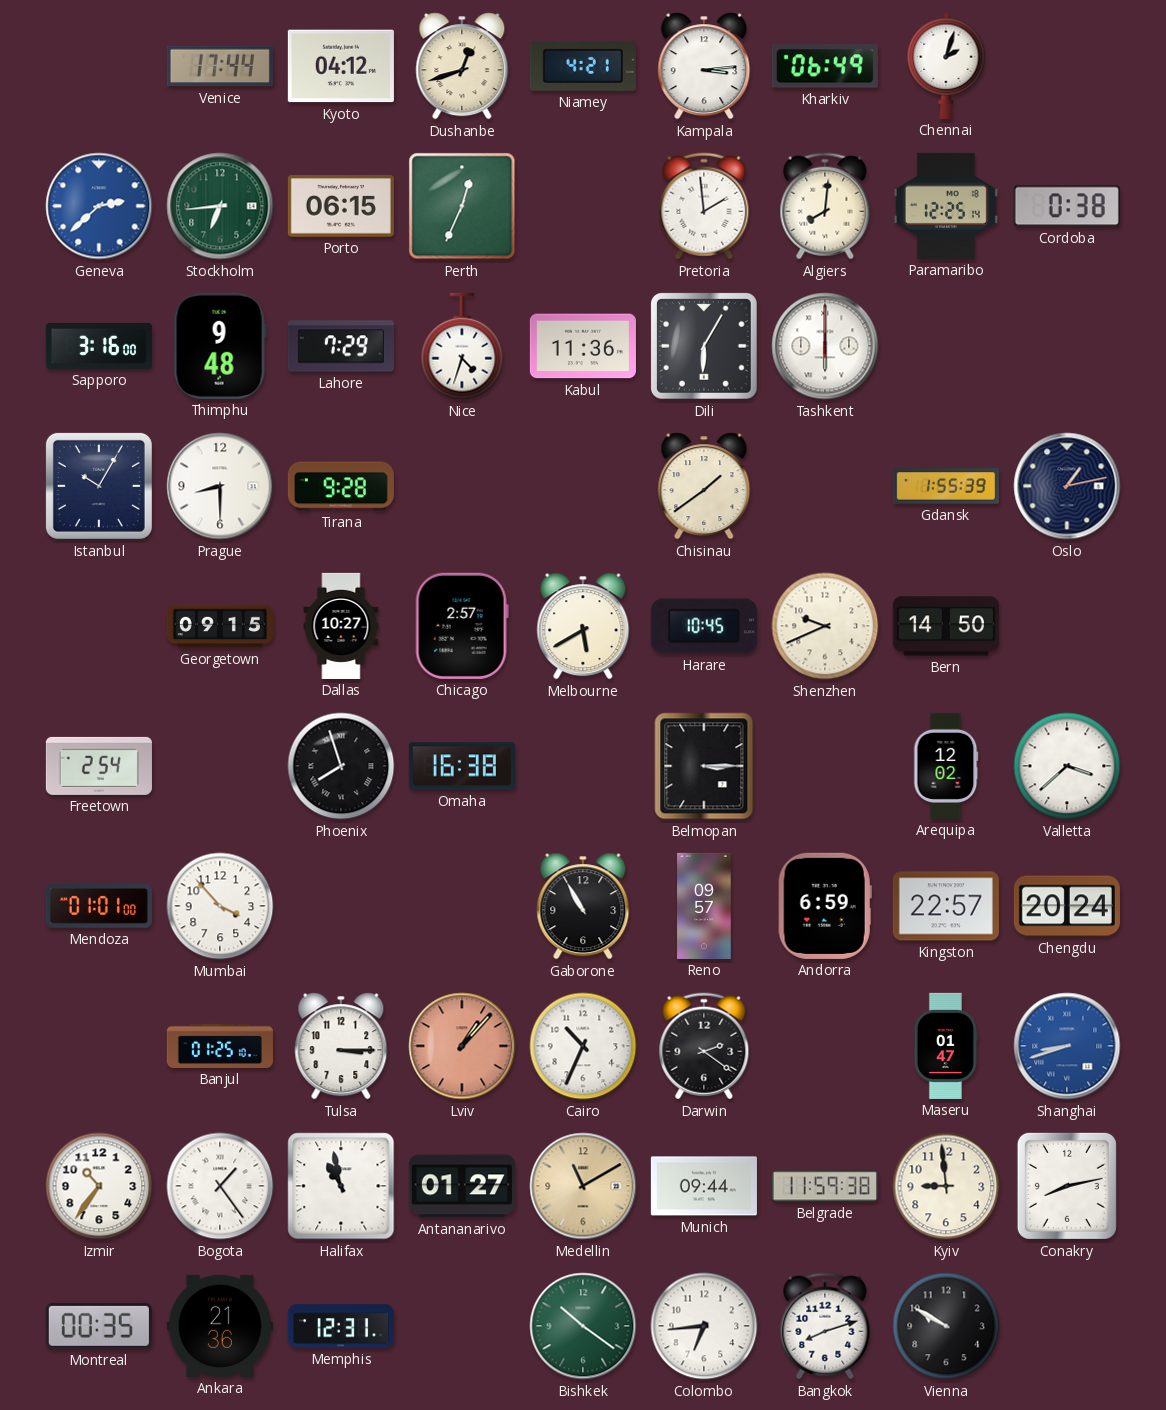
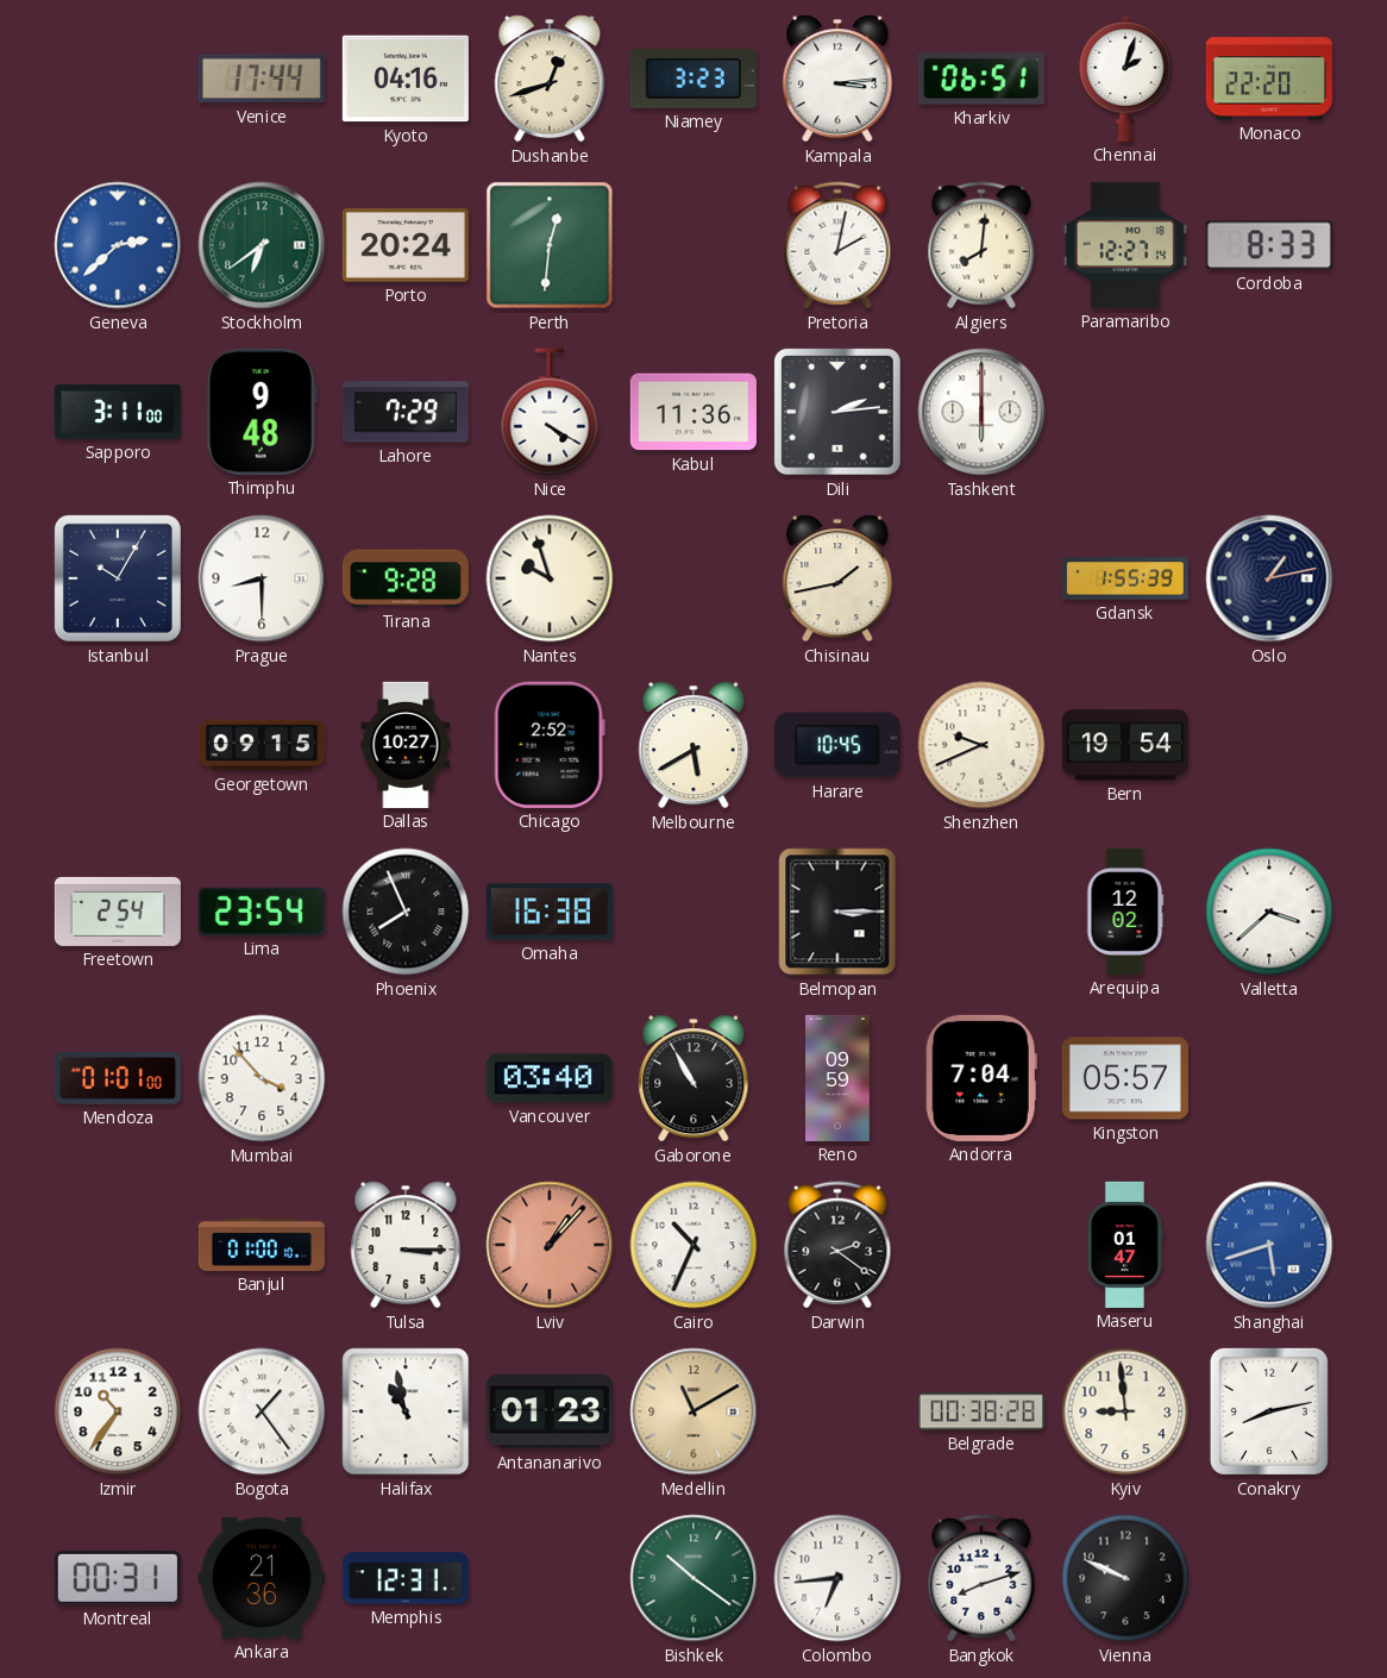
Kyoto: 04:12 -> 04:16 (406, 79)
Niamey: 4:21 -> 3:23 (693, 79)
Kharkiv: 06:49 -> 06:51 (981, 79)
Monaco: none -> 22:20 (1269, 79)
Stockholm: 6:44 -> 6:39 (262, 245)
Porto: 06:15 -> 20:24 (406, 246)
Perth: 12:34 -> 12:31 (550, 245)
Pretoria: 1:59 -> 2:02 (837, 245)
Paramaribo: 12:25 -> 12:27 (1125, 245)
Cordoba: 0:38 -> 8:33 (1269, 245)
Sapporo: 3:16 -> 3:11 (118, 412)
Nice: 4:33 -> 4:20 (550, 412)
Dili: 6:05 -> 2:14 (837, 412)
Nantes: none -> 9:57 (550, 578)
Chisinau: 1:39 -> 1:43 (837, 578)
Chicago: 2:57 -> 2:52 (550, 745)
Bern: 14:50 -> 19:54 (1125, 745)
Lima: none -> 23:54 (262, 912)
Phoenix: 7:57 -> 7:56 (406, 912)
Vancouver: none -> 03:40 (550, 1078)
Reno: 09:57 -> 09:59 (837, 1078)
Andorra: 6:59 -> 7:04 (981, 1078)
Kingston: 22:57 -> 05:57 (1125, 1078)
Chengdu: 20:24 -> none (1067, 906)
Banjul: 01:25 -> 01:00 (262, 1245)
Shanghai: 8:42 -> 5:42 (1269, 1245)
Antananarivo: 01:27 -> 01:23 (550, 1411)
Munich: 09:44 -> none (704, 1186)
Belgrade: 11:59 -> 00:38 (981, 1411)
Montreal: 00:35 -> 00:31 (118, 1578)
Vienna: 9:50 -> 9:49 (1125, 1578)
